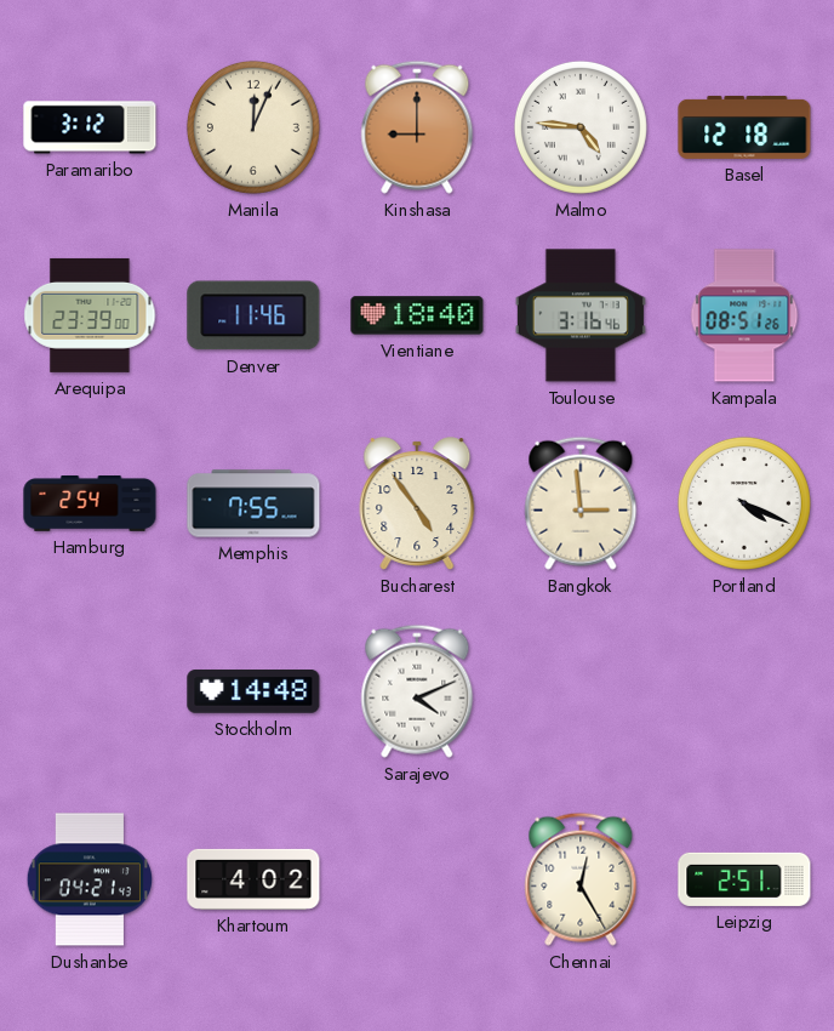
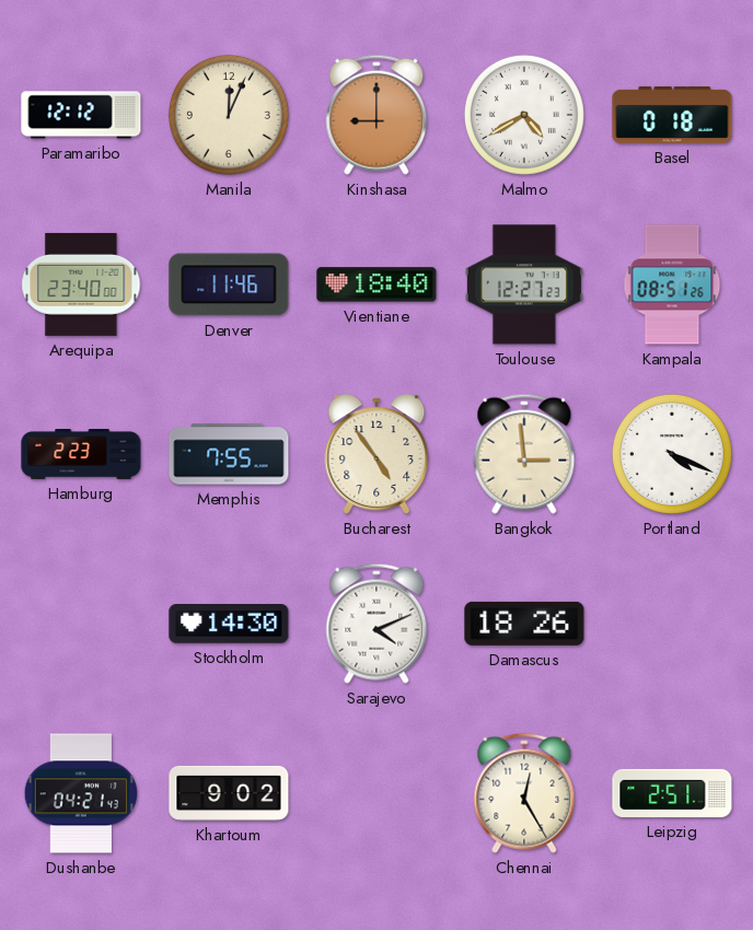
Paramaribo: 3:12 -> 12:12 (81, 115)
Malmo: 4:46 -> 4:40 (524, 115)
Basel: 12:18 -> 0:18 (672, 115)
Arequipa: 23:39 -> 23:40 (81, 284)
Toulouse: 3:16 -> 12:27 (524, 284)
Hamburg: 2:54 -> 2:23 (81, 455)
Stockholm: 14:48 -> 14:30 (229, 625)
Damascus: none -> 18:26 (524, 624)
Khartoum: 4:02 -> 9:02 (229, 793)
